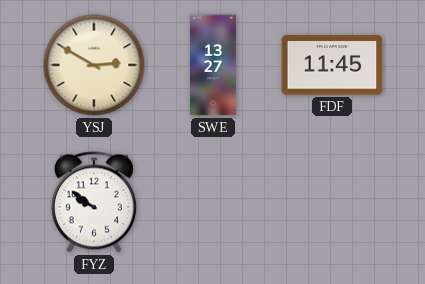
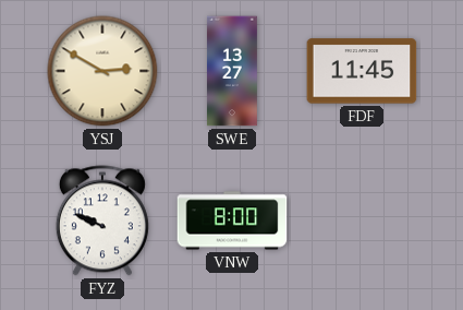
FYZ: 9:51 -> 9:49 (102, 220)
VNW: none -> 8:00 (232, 220)
